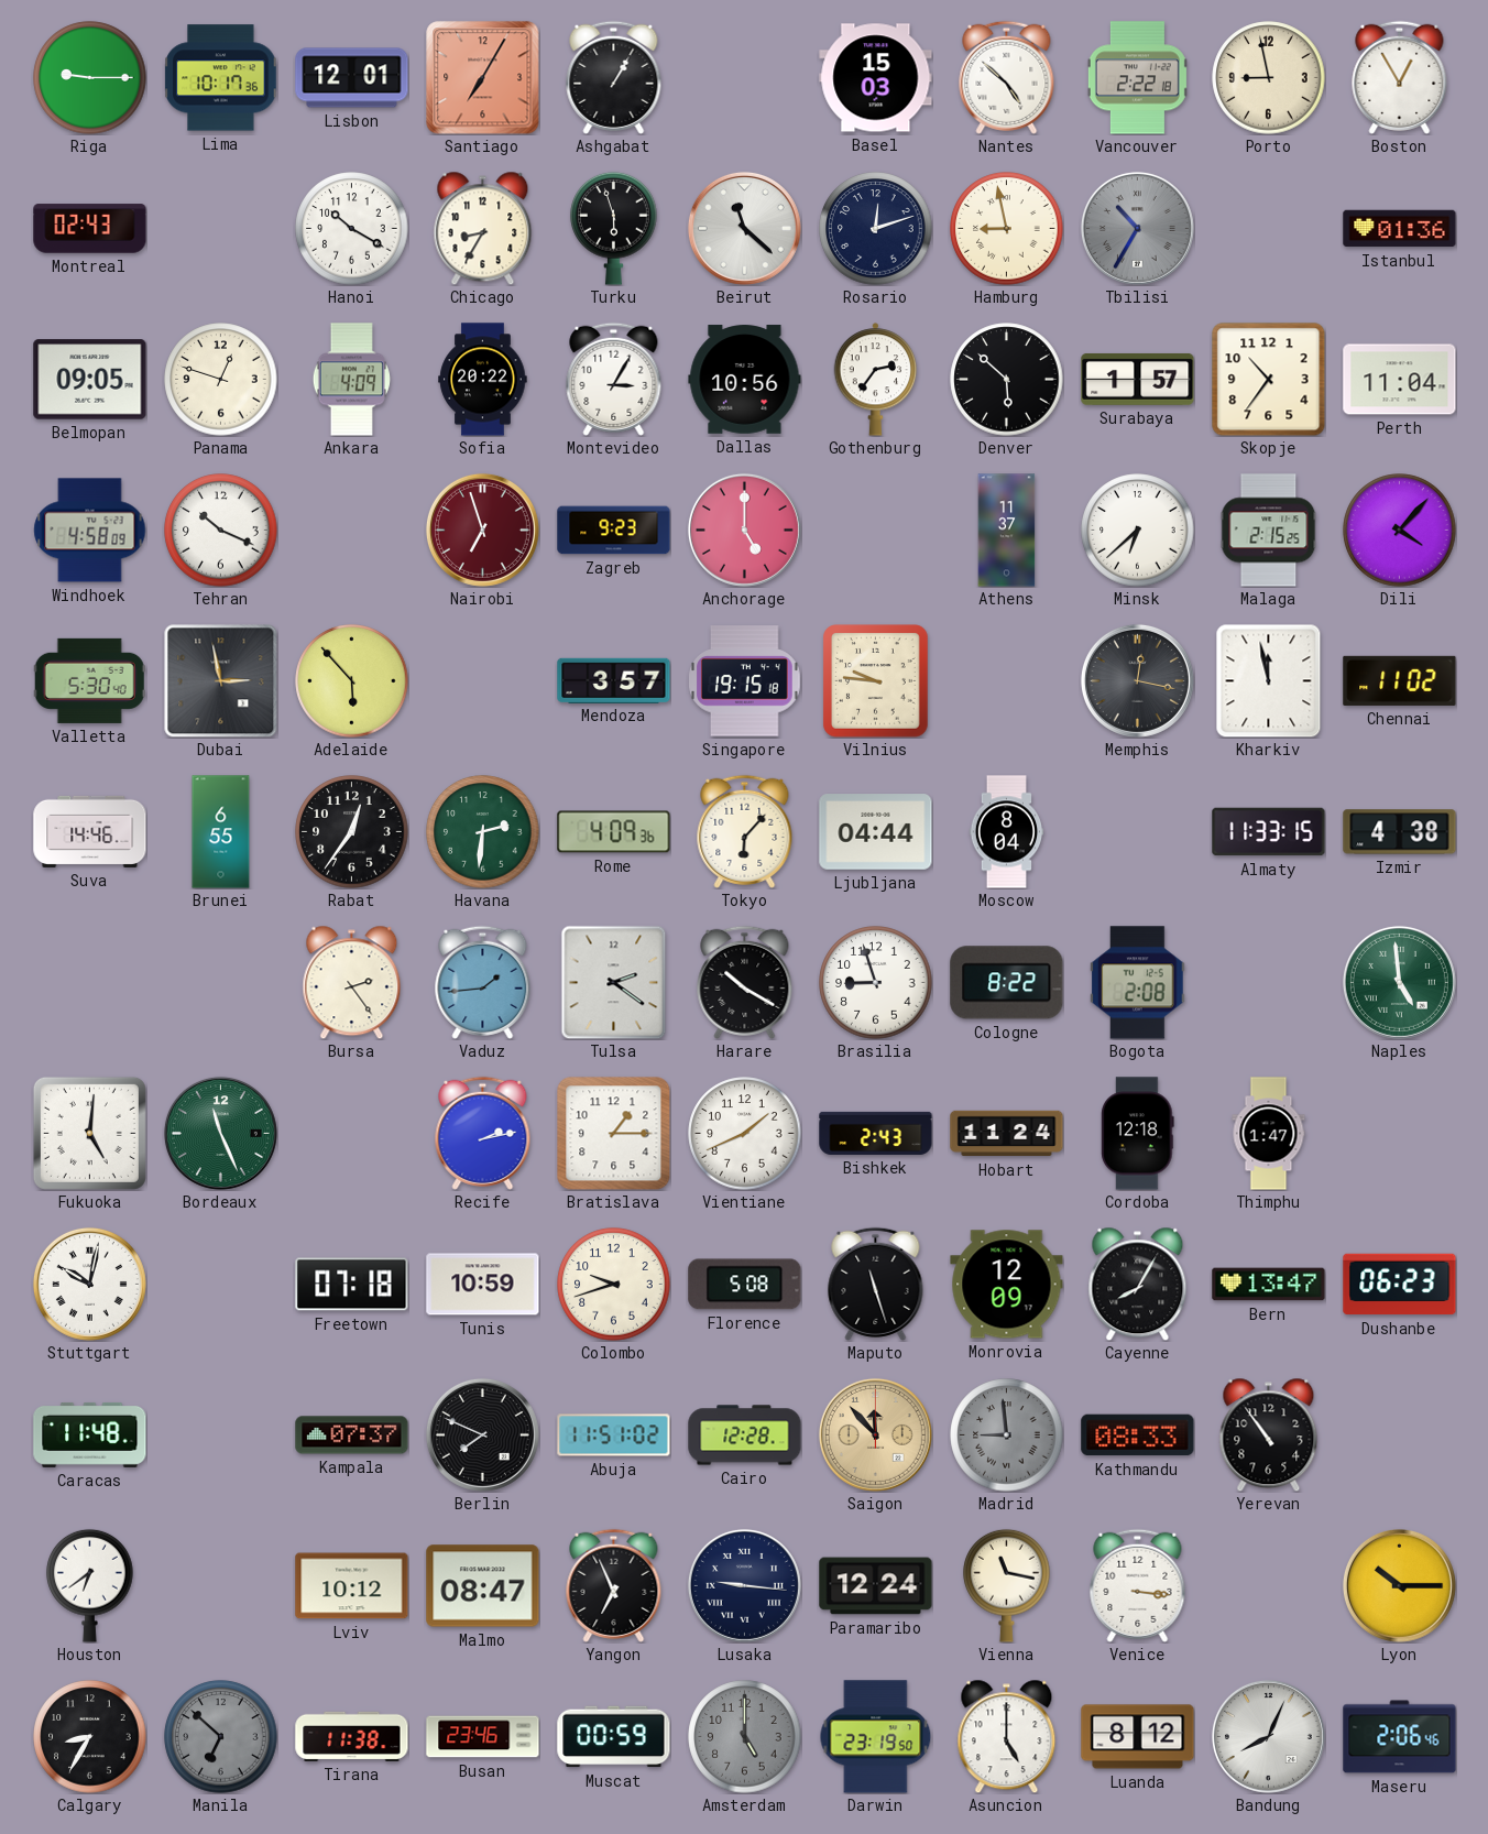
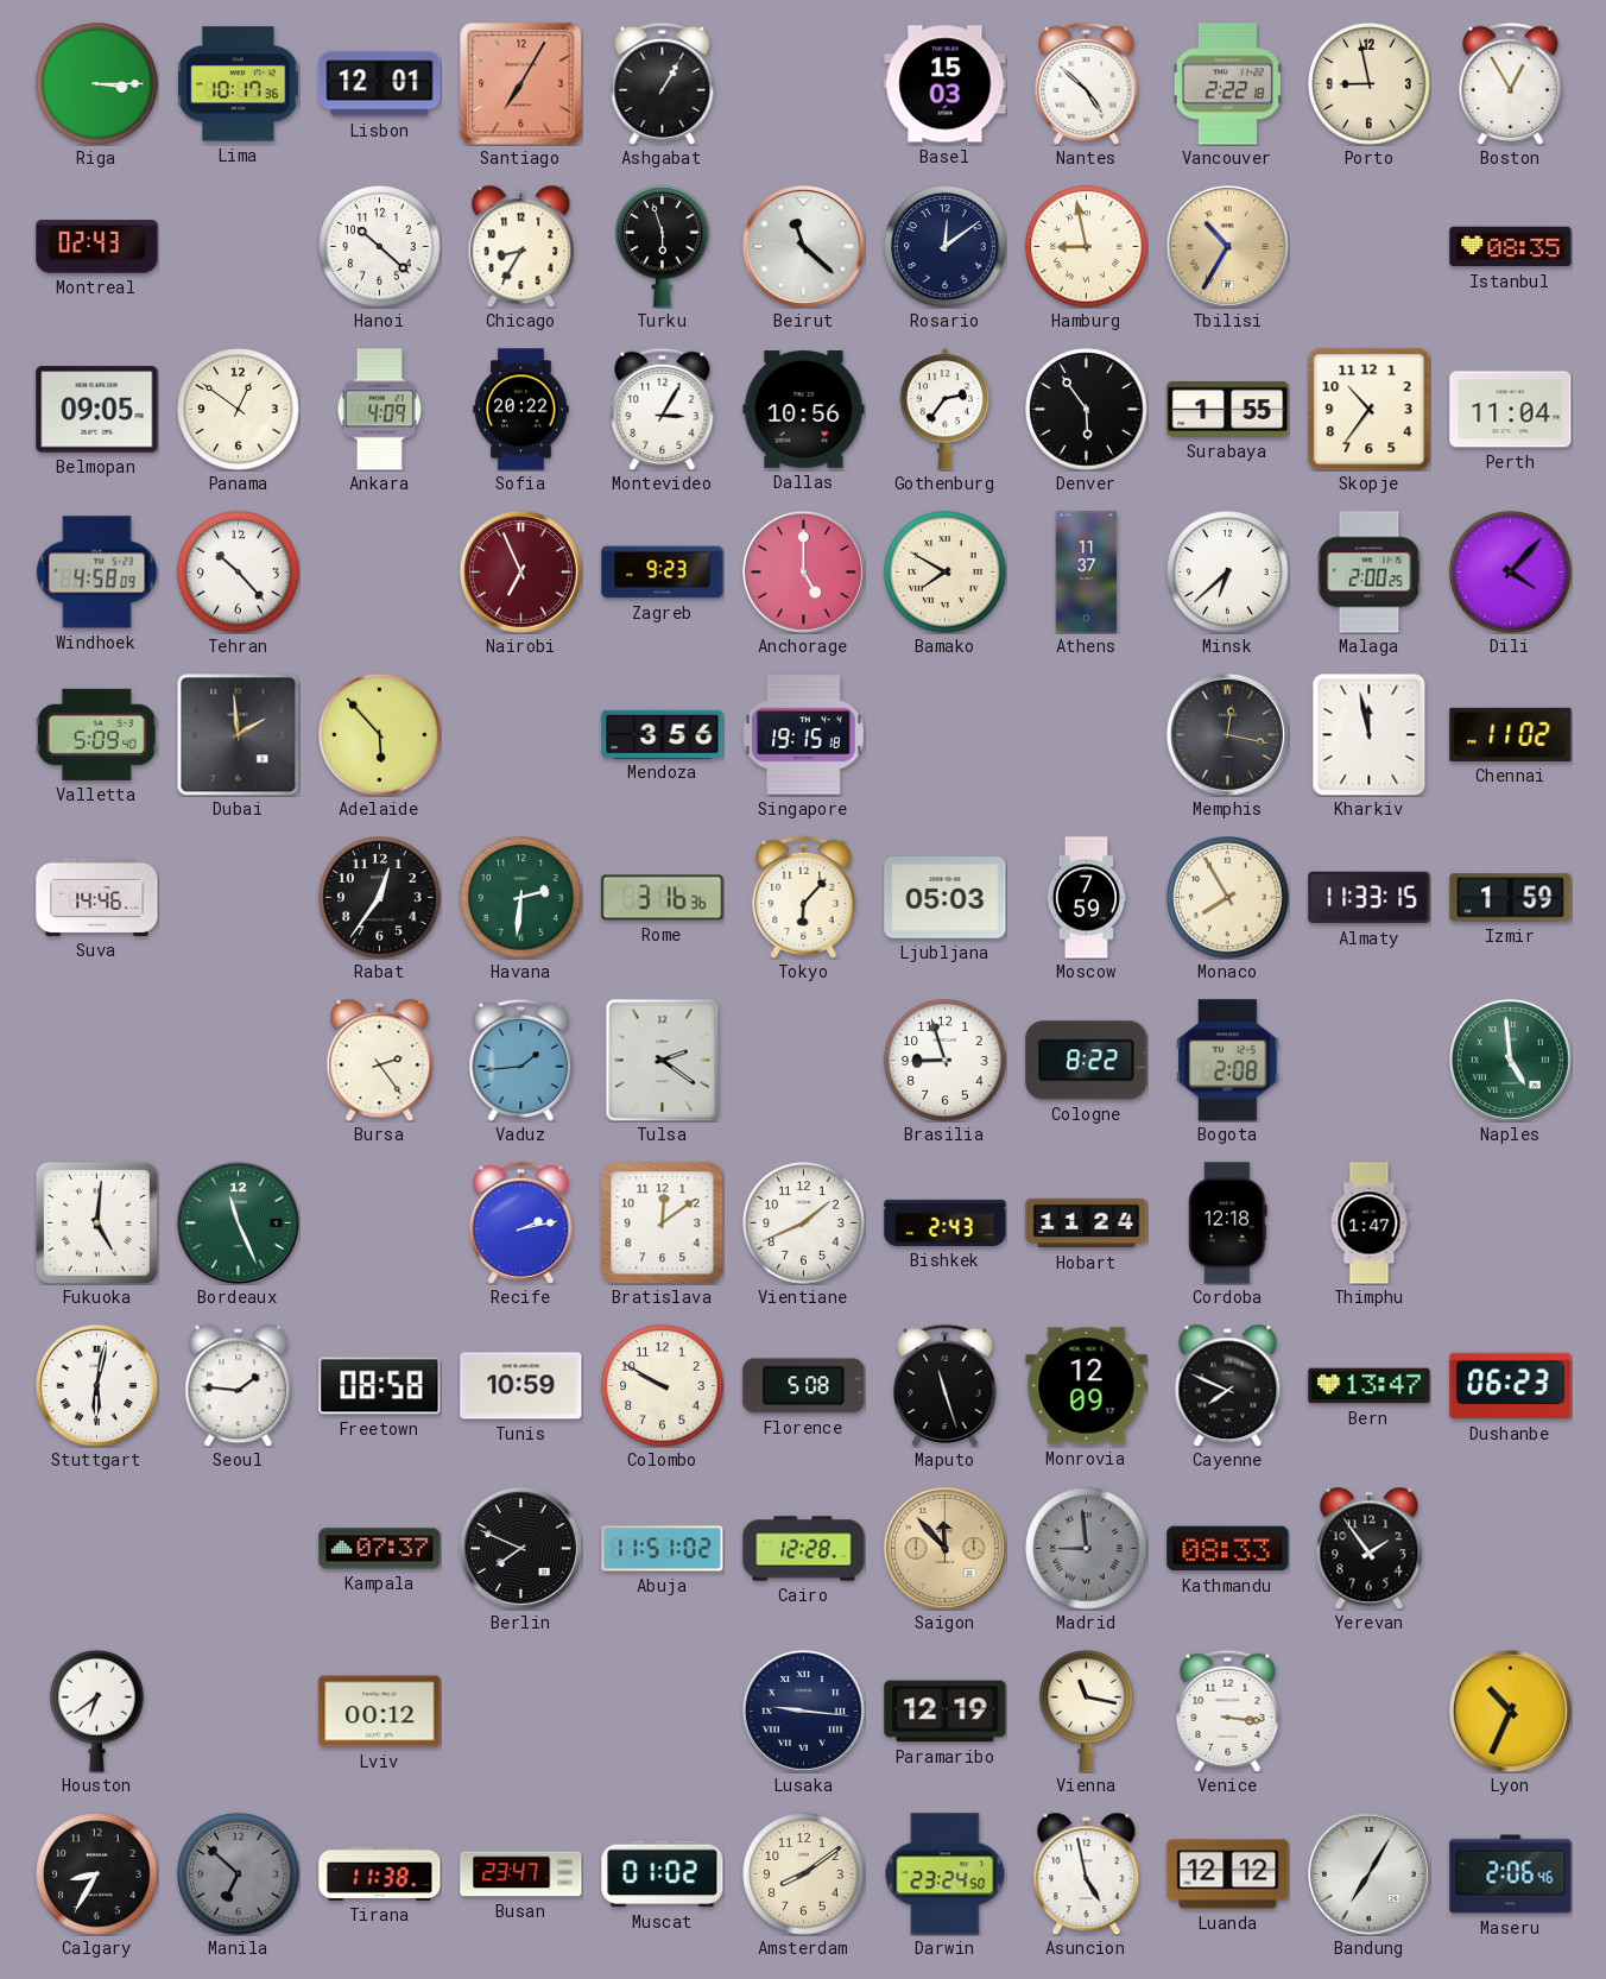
Riga: 9:15 -> 3:15 (97, 84)
Hanoi: 10:20 -> 10:22 (380, 247)
Rosario: 12:12 -> 12:09 (946, 247)
Tbilisi dial: grey -> champagne (1227, 246)
Istanbul: 01:36 -> 08:35 (1511, 247)
Panama: 12:48 -> 12:51 (239, 410)
Denver: 5:52 -> 5:54 (1087, 410)
Surabaya: 1:57 -> 1:55 (1228, 409)
Tehran: 10:19 -> 10:23 (239, 573)
Nairobi: 6:57 -> 6:56 (520, 571)
Bamako: none -> 7:50 (946, 573)
Malaga: 2:15 -> 2:00 (1370, 573)
Valletta: 5:30 -> 5:09 (96, 734)
Dubai: 2:58 -> 1:59 (238, 734)
Mendoza: 3:57 -> 3:56 (663, 734)
Vilnius: 9:46 -> none (876, 681)
Brunei: 6:55 -> none (221, 832)
Rome: 4:09 -> 3:16 (663, 898)
Ljubljana: 04:44 -> 05:03 (946, 898)
Moscow: 8:04 -> 7:59 (1087, 898)
Monaco: none -> 7:55 (1228, 898)
Izmir: 4:38 -> 1:59 (1511, 898)
Harare: 10:20 -> none (745, 982)
Bratislava: 1:15 -> 12:09 (662, 1222)
Stuttgart: 10:02 -> 6:02 (96, 1385)
Seoul: none -> 1:46 (239, 1385)
Freetown: 07:18 -> 08:58 (380, 1386)
Colombo: 9:42 -> 9:50 (663, 1386)
Cayenne: 8:05 -> 7:49 (1228, 1385)
Caracas: 11:48 -> none (90, 1434)
Yerevan: 10:54 -> 1:54 (1370, 1548)
Lviv: 10:12 -> 00:12 (380, 1712)
Malmo: 08:47 -> none (483, 1586)
Yangon: 6:56 -> none (614, 1585)
Paramaribo: 12:24 -> 12:19 (946, 1712)
Lyon: 10:15 -> 10:34 (1510, 1711)
Busan: 23:46 -> 23:47 (521, 1874)
Muscat: 00:59 -> 01:02 (663, 1874)
Amsterdam: 5:00 -> 8:09 (804, 1874)
Amsterdam dial: grey -> cream (804, 1874)
Darwin: 23:19 -> 23:24 (946, 1874)
Asuncion: 5:00 -> 4:58 (1087, 1873)
Luanda: 8:12 -> 12:12 (1228, 1874)
Bandung: 8:04 -> 7:05 (1368, 1873)
